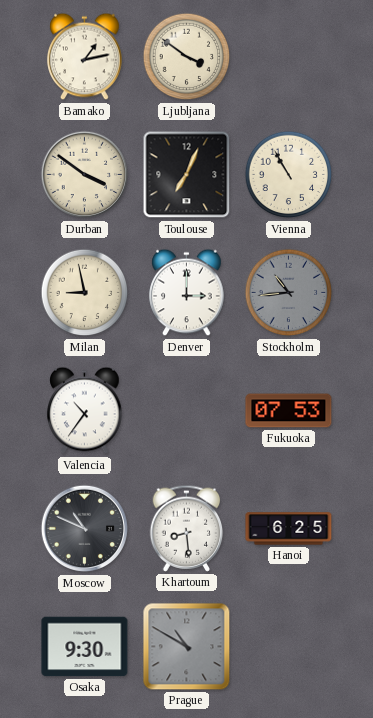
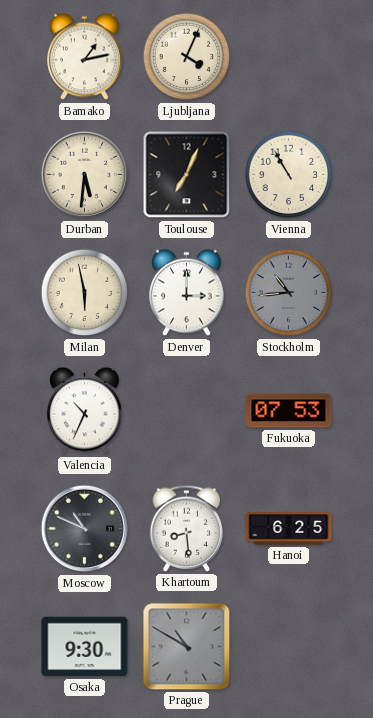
Ljubljana: 3:51 -> 4:04 (187, 57)
Durban: 3:51 -> 5:31 (85, 175)
Milan: 8:58 -> 5:58 (85, 293)
Valencia: 10:36 -> 10:34 (85, 411)
